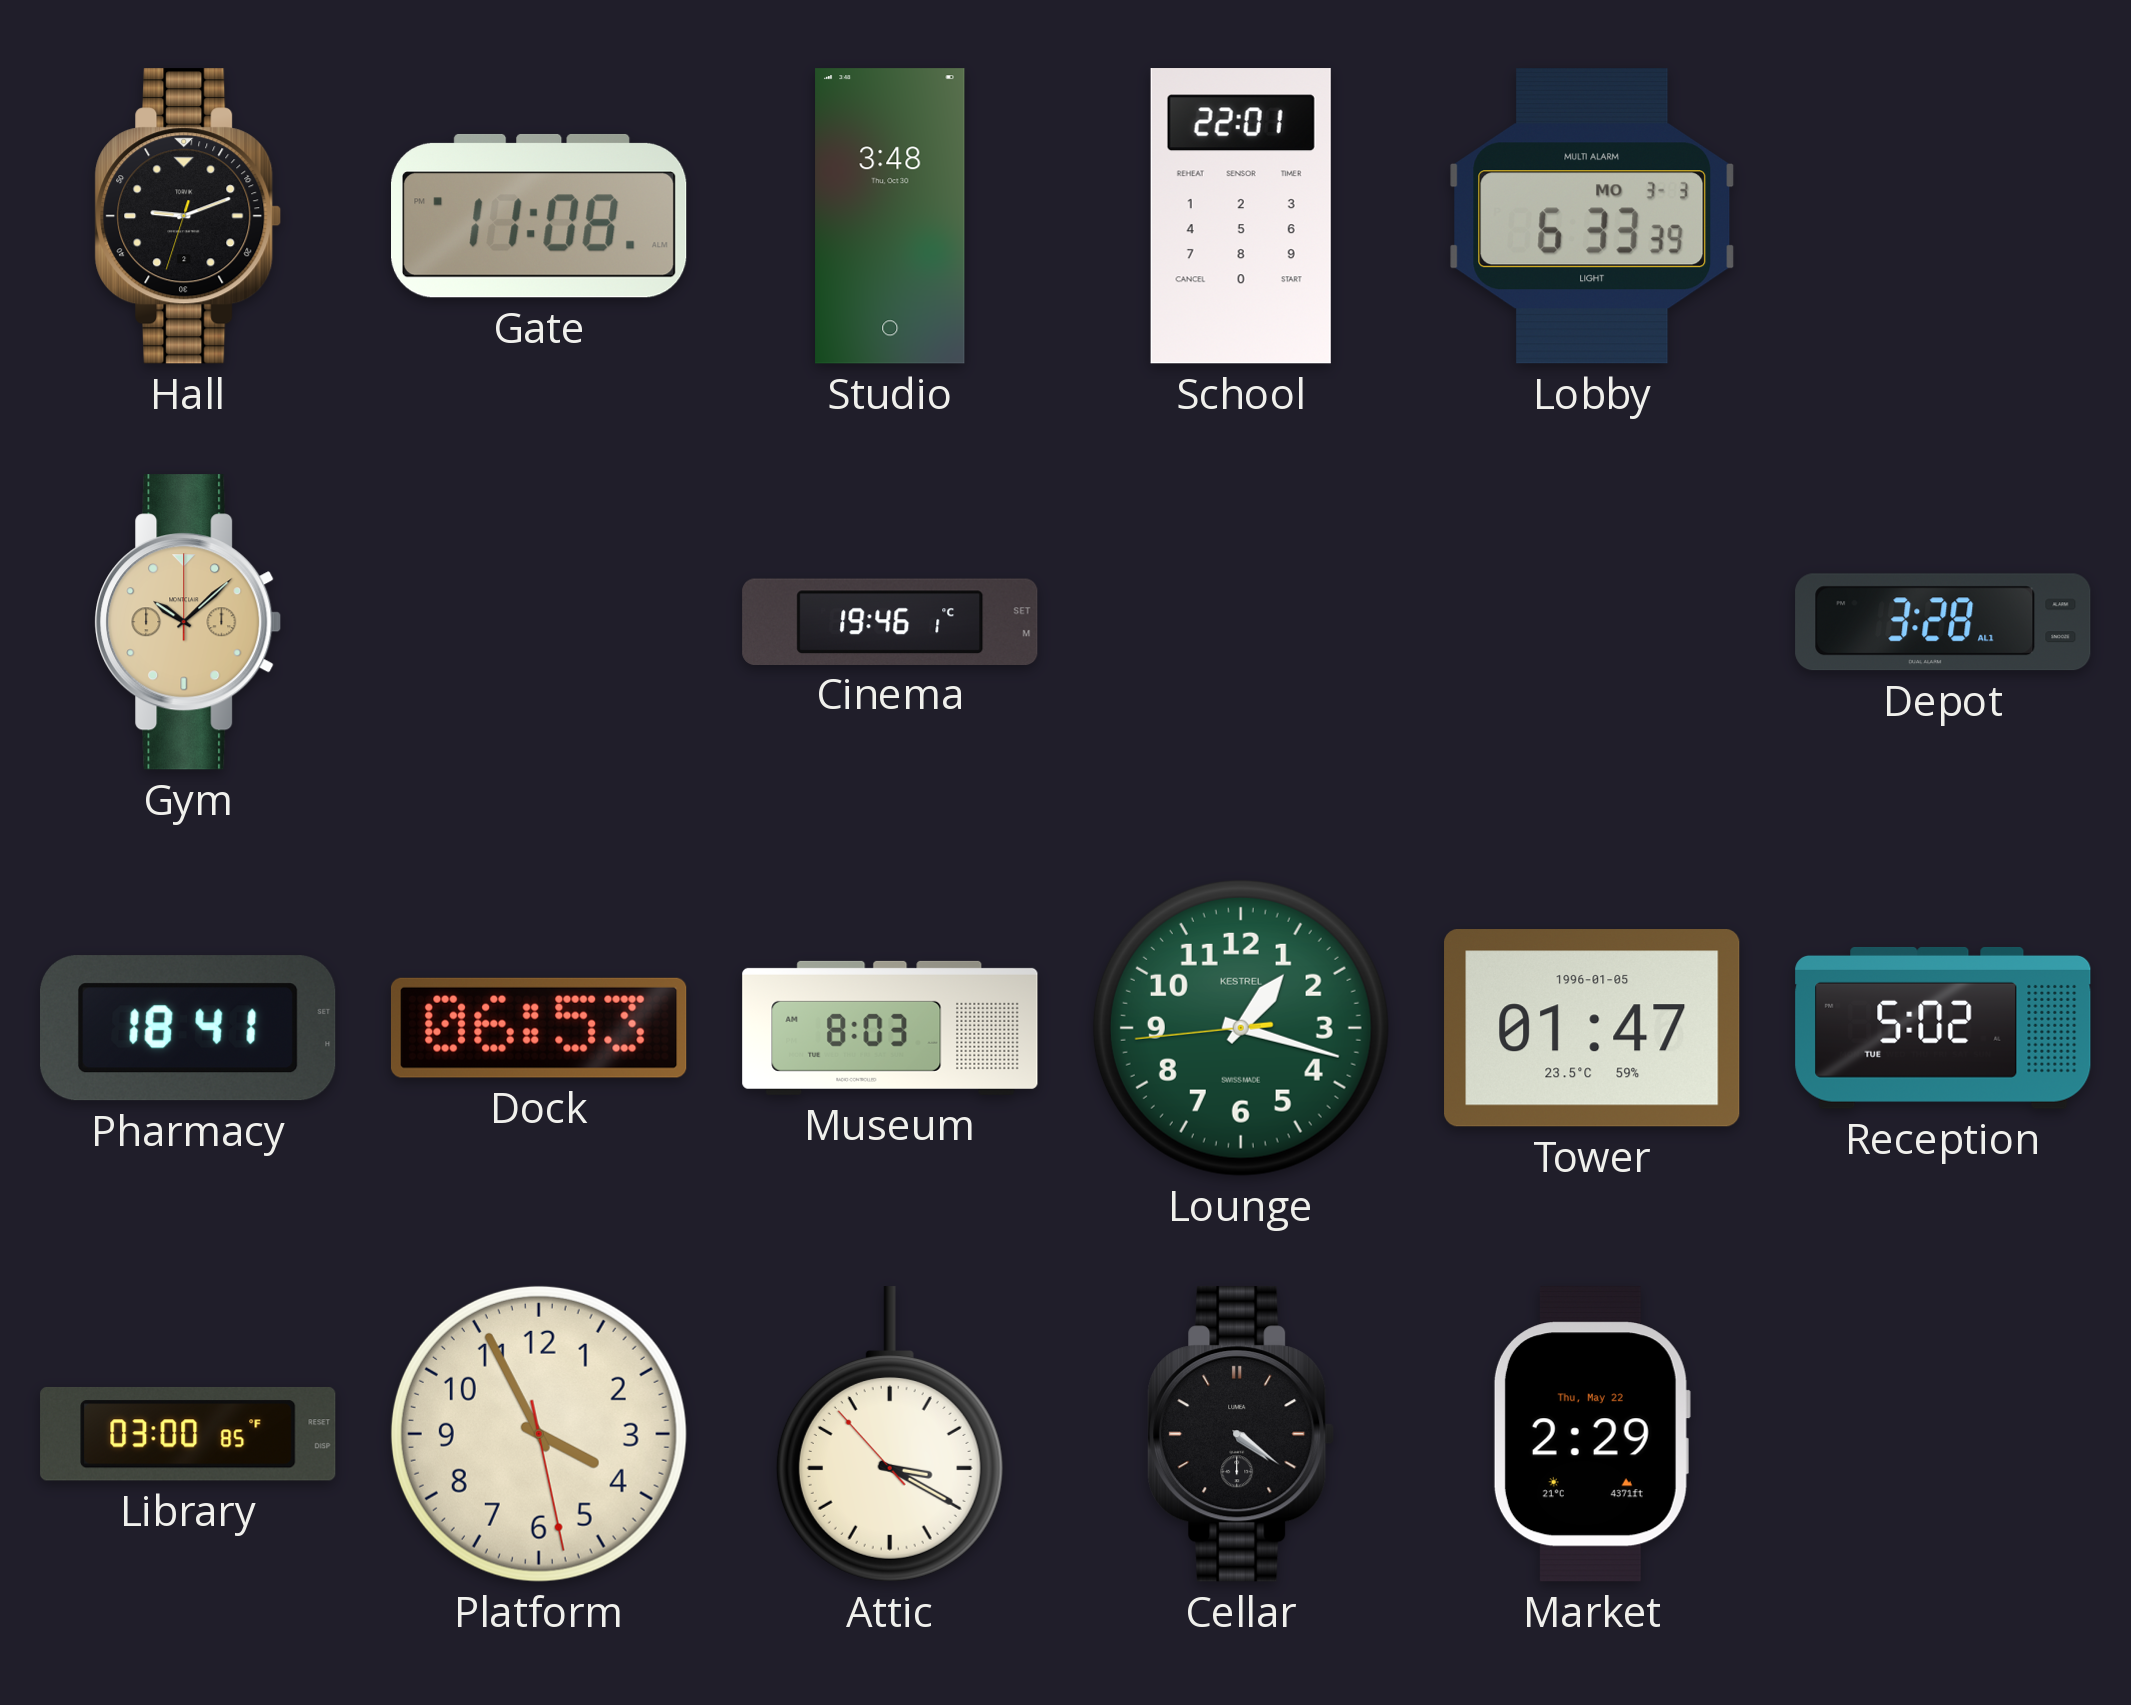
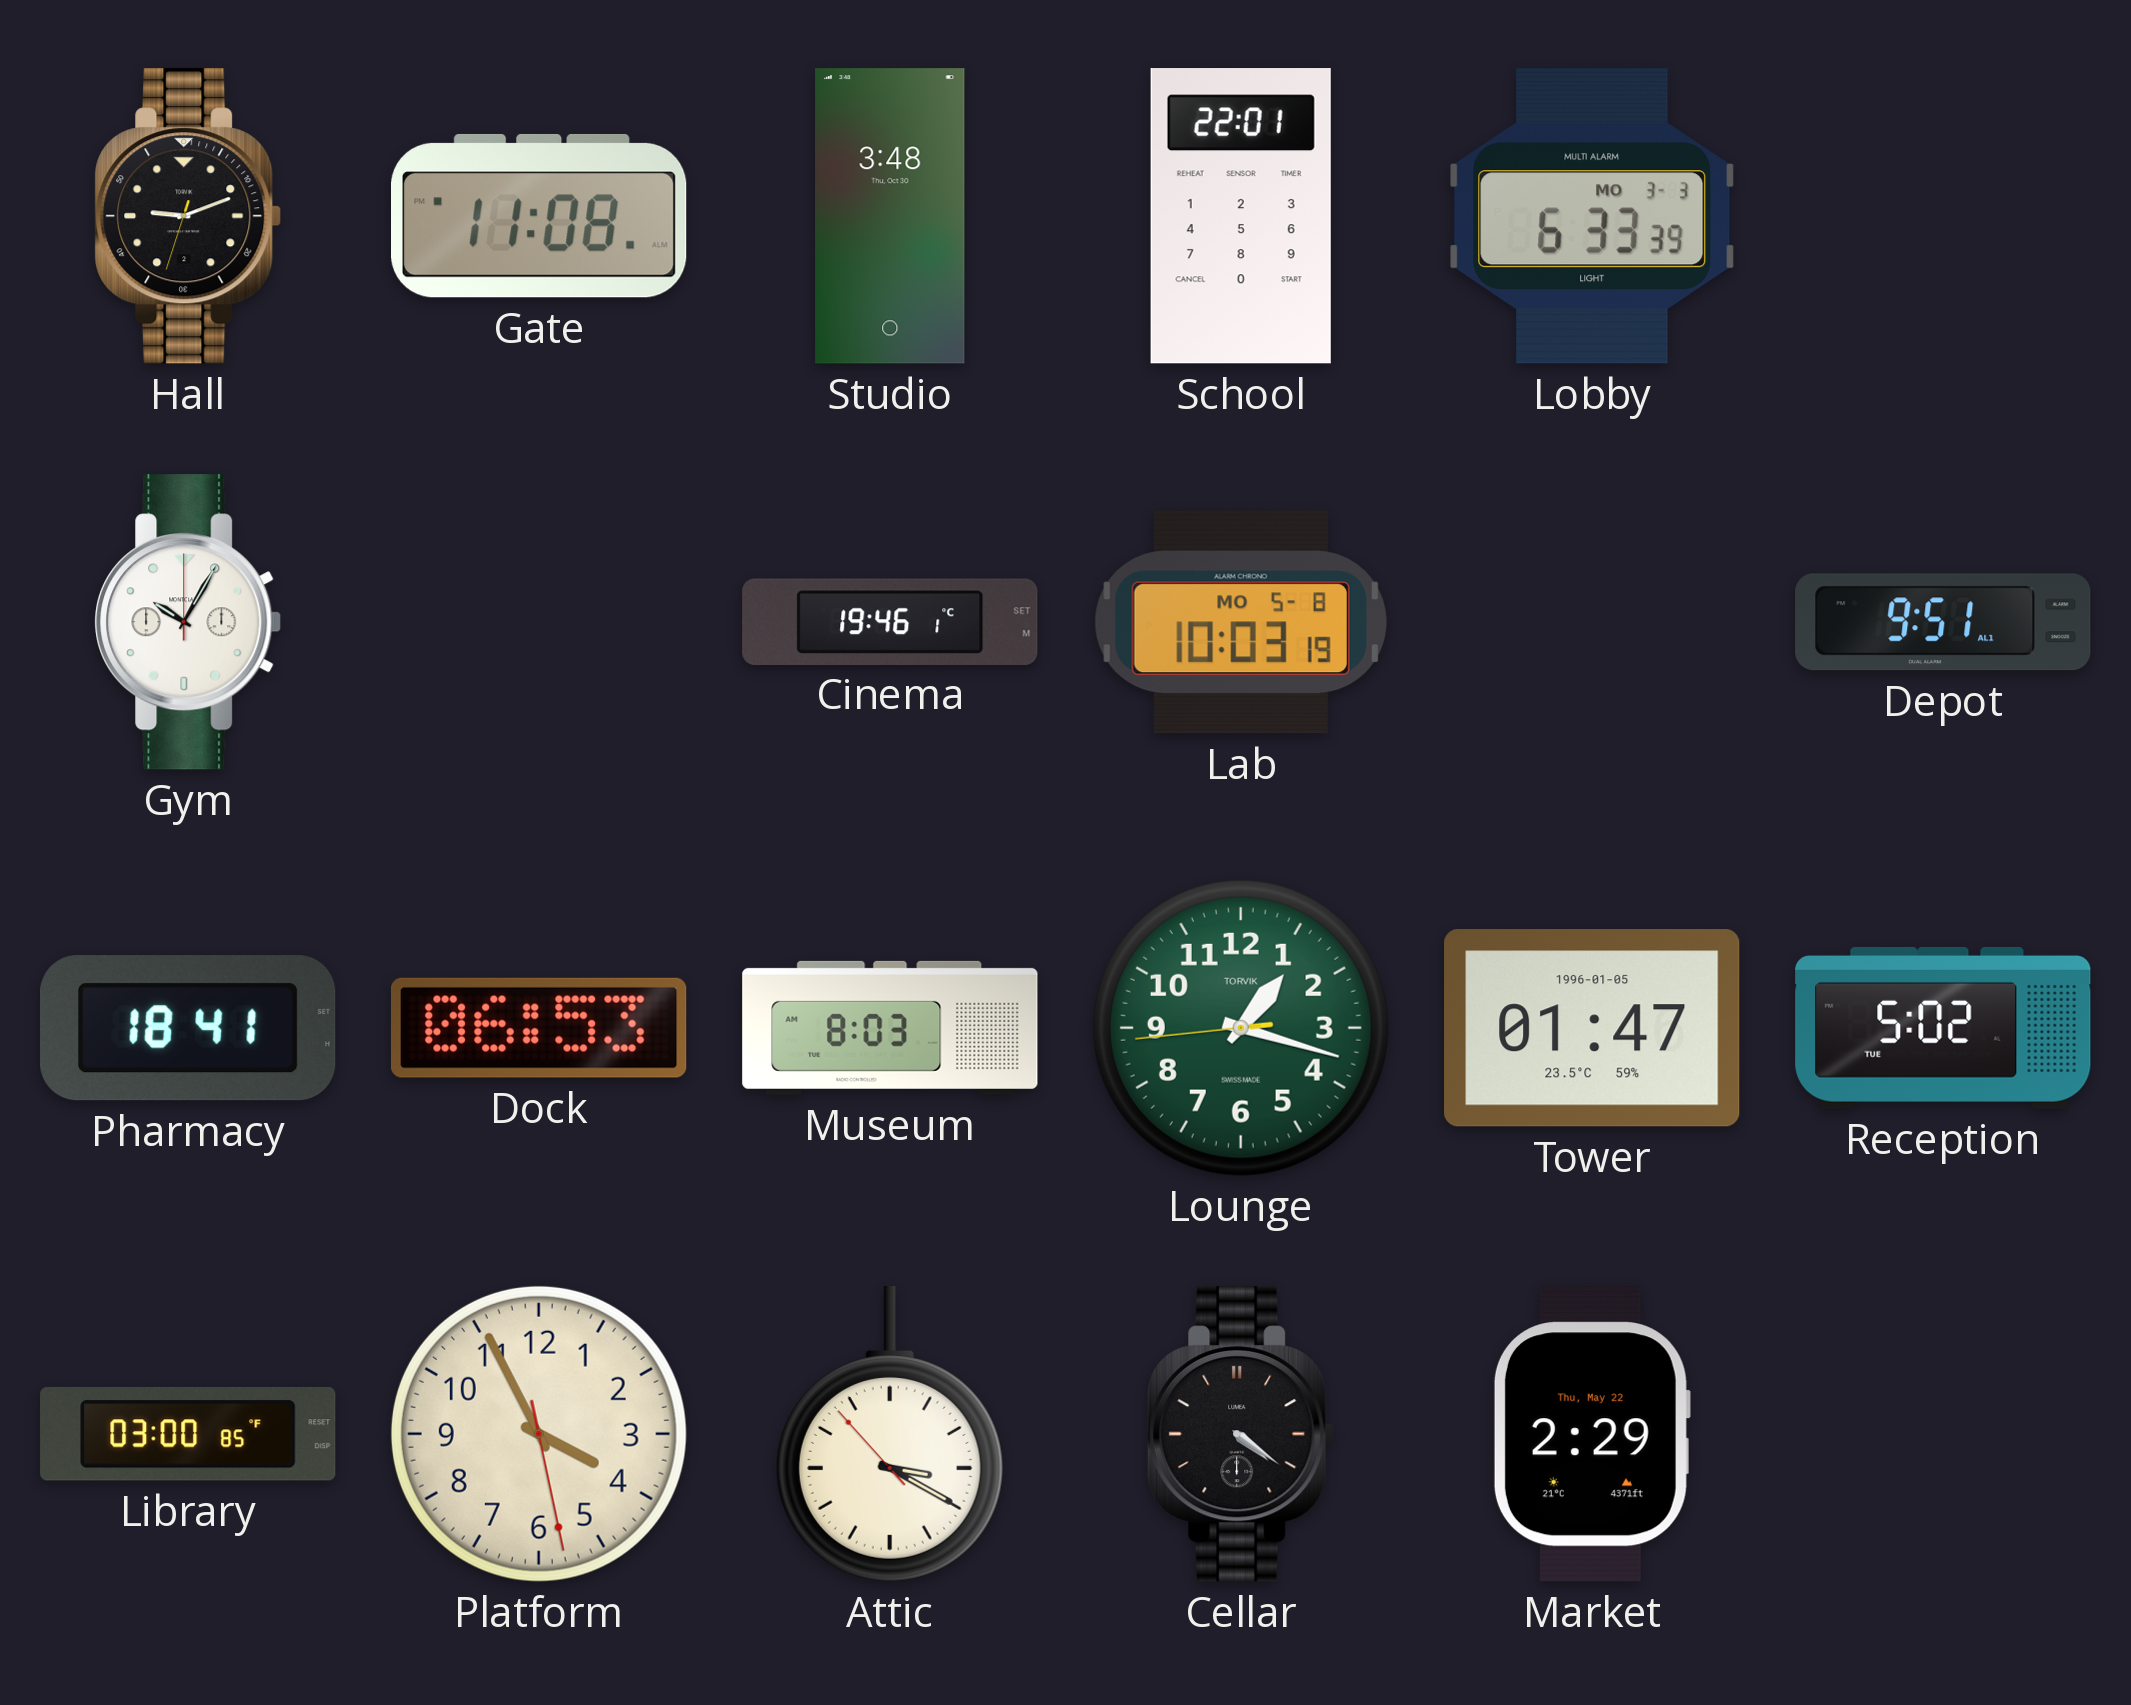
Gym: 10:08 -> 10:05 (188, 622)
Gym dial: champagne -> white (188, 622)
Lab: none -> 10:03 (1241, 622)
Depot: 3:28 -> 9:51 (1943, 622)
Lounge brand: KESTREL -> TORVIK (1241, 1028)
